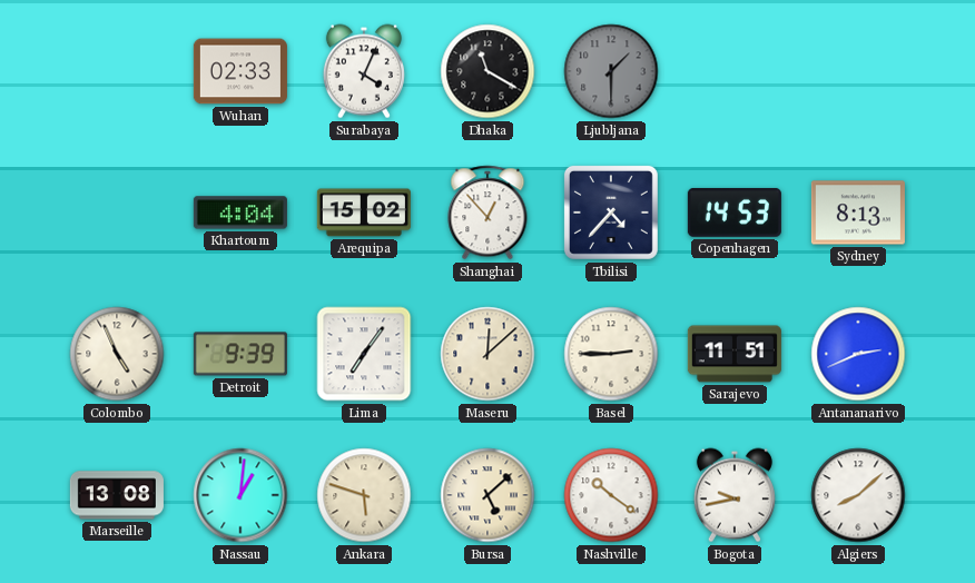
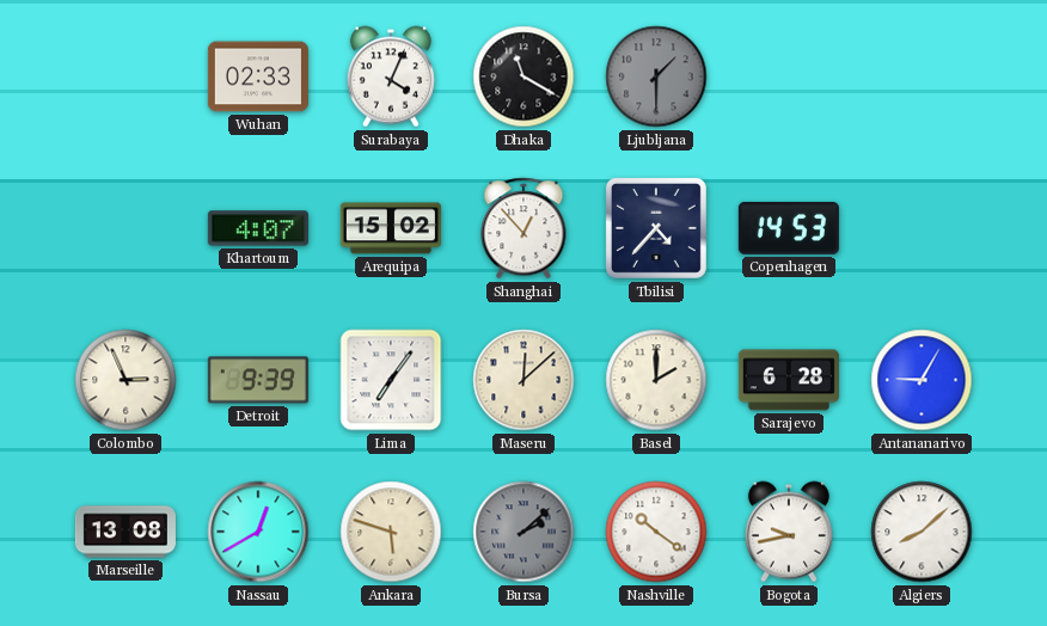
Khartoum: 4:04 -> 4:07 (258, 228)
Sydney: 8:13 -> none (858, 213)
Colombo: 4:56 -> 2:56 (125, 380)
Basel: 2:45 -> 2:00 (656, 380)
Sarajevo: 11:51 -> 6:28 (789, 380)
Antananarivo: 2:41 -> 9:05 (922, 380)
Nassau: 1:01 -> 12:40 (258, 532)
Bursa: 5:08 -> 2:08 (523, 532)
Bursa dial: cream -> grey (523, 532)
